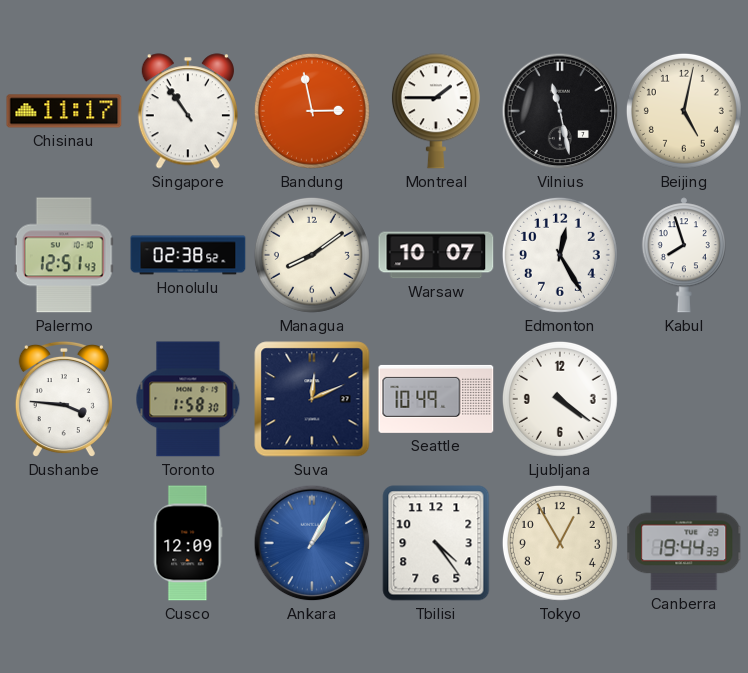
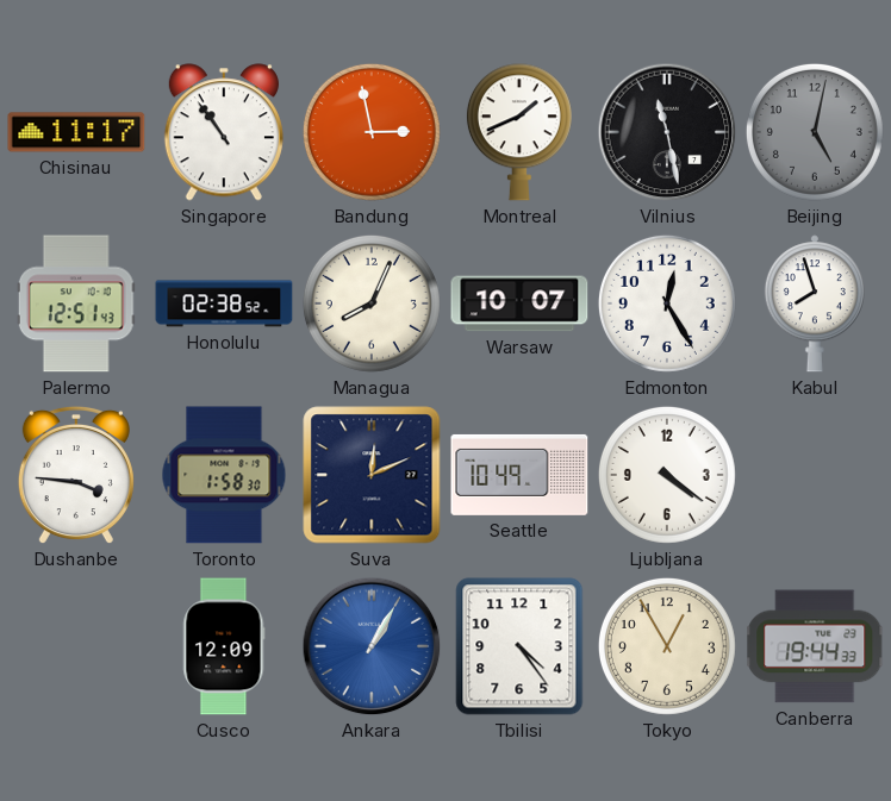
Montreal: 1:45 -> 1:41 (519, 132)
Beijing dial: cream -> grey (815, 132)
Managua: 8:09 -> 8:04 (372, 303)
